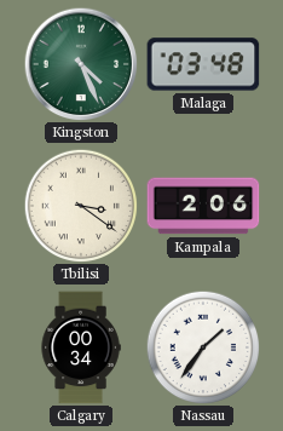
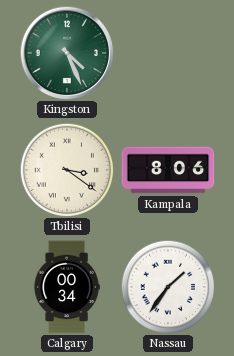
Malaga: 03:48 -> none (203, 64)
Kampala: 2:06 -> 8:06 (168, 170)
